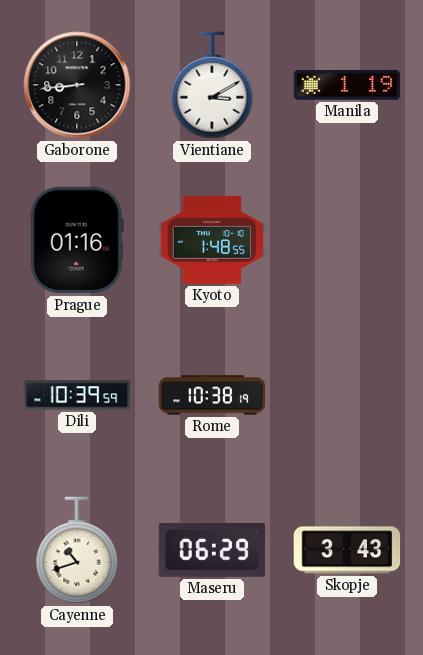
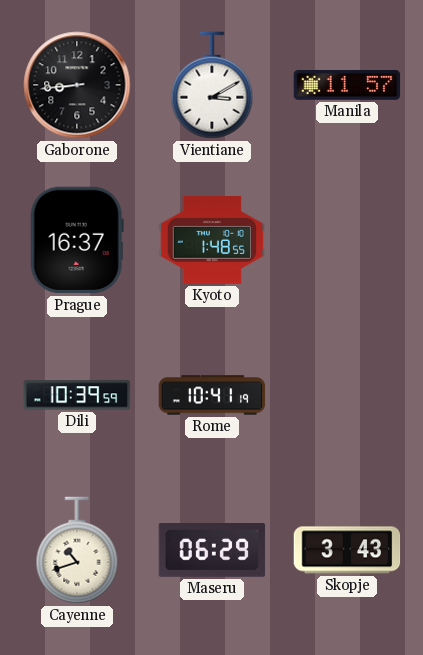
Manila: 1:19 -> 11:57 (347, 86)
Prague: 01:16 -> 16:37 (77, 240)
Rome: 10:38 -> 10:41 (212, 395)
